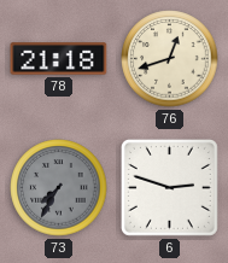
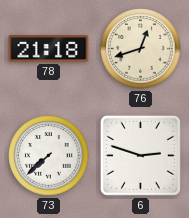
73: 7:35 -> 7:38 (49, 156)
73 dial: grey -> white (49, 156)
